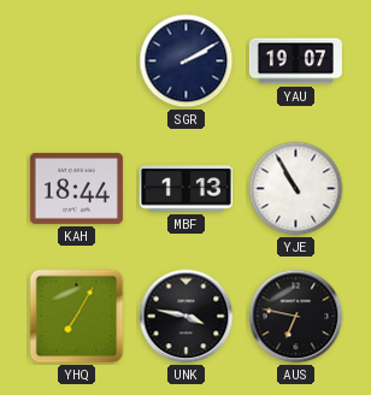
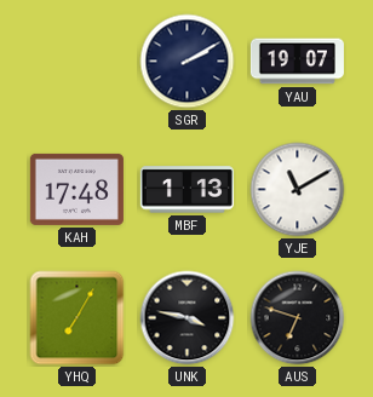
KAH: 18:44 -> 17:48 (76, 189)
YJE: 10:55 -> 11:10 (298, 190)
AUS: 6:47 -> 6:48 (298, 318)
